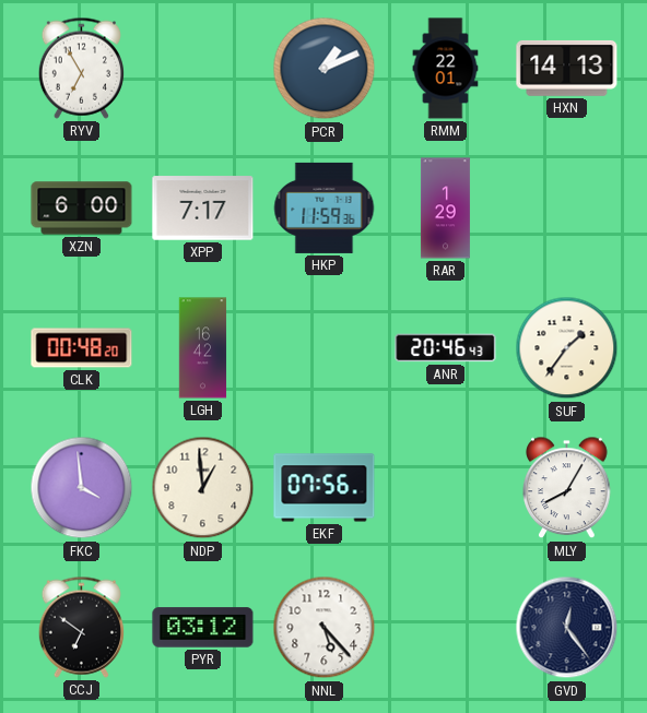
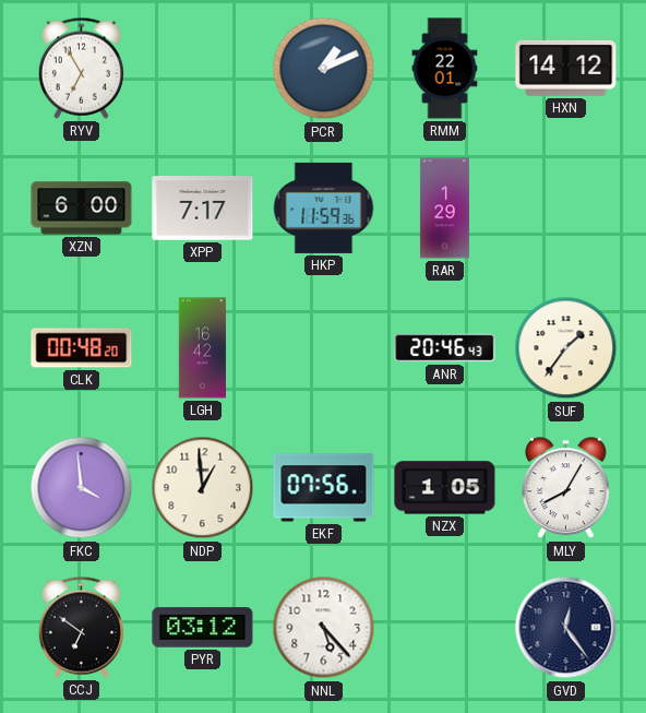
HXN: 14:13 -> 14:12 (566, 68)
NZX: none -> 1:05 (445, 488)
